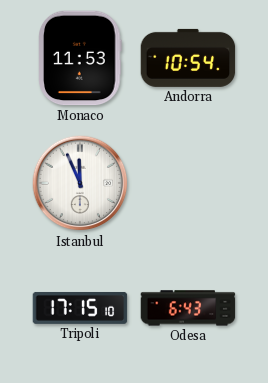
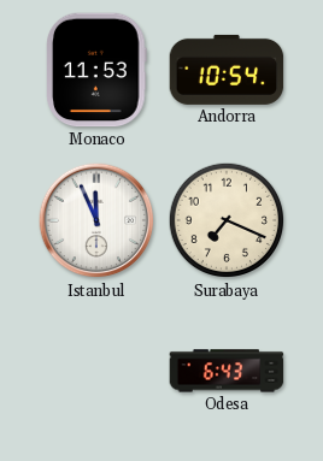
Surabaya: none -> 7:19 (227, 220)
Tripoli: 17:15 -> none (80, 308)
